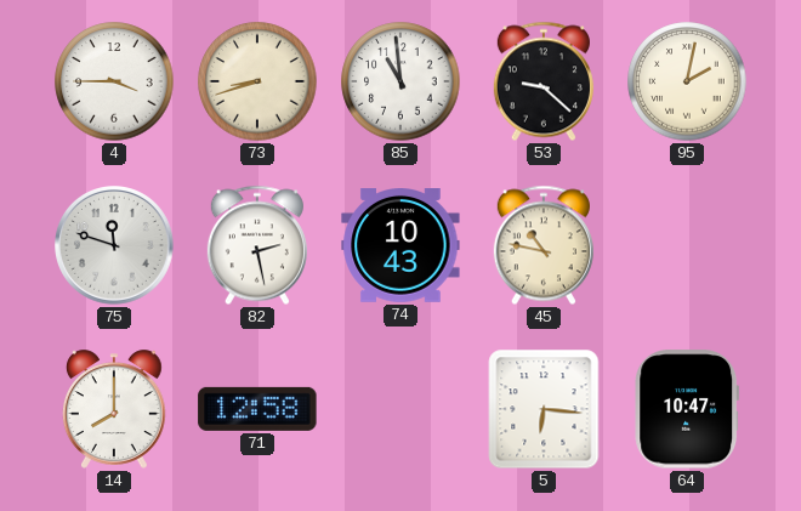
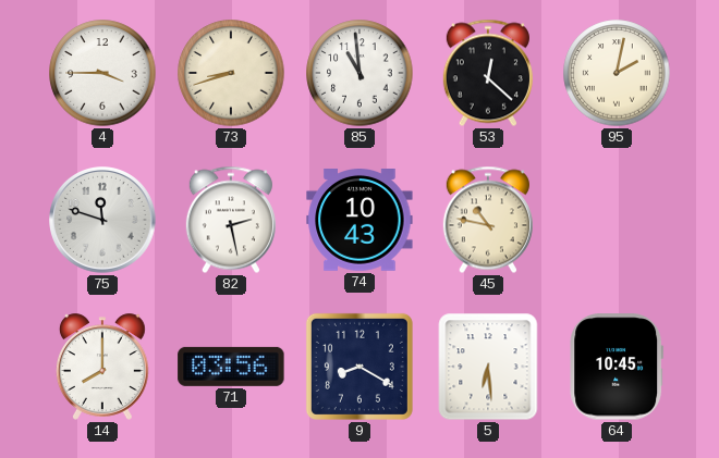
53: 9:22 -> 12:22 (488, 73)
71: 12:58 -> 03:56 (231, 367)
9: none -> 8:20 (359, 367)
5: 6:16 -> 6:29 (488, 367)
64: 10:47 -> 10:45 (617, 367)
